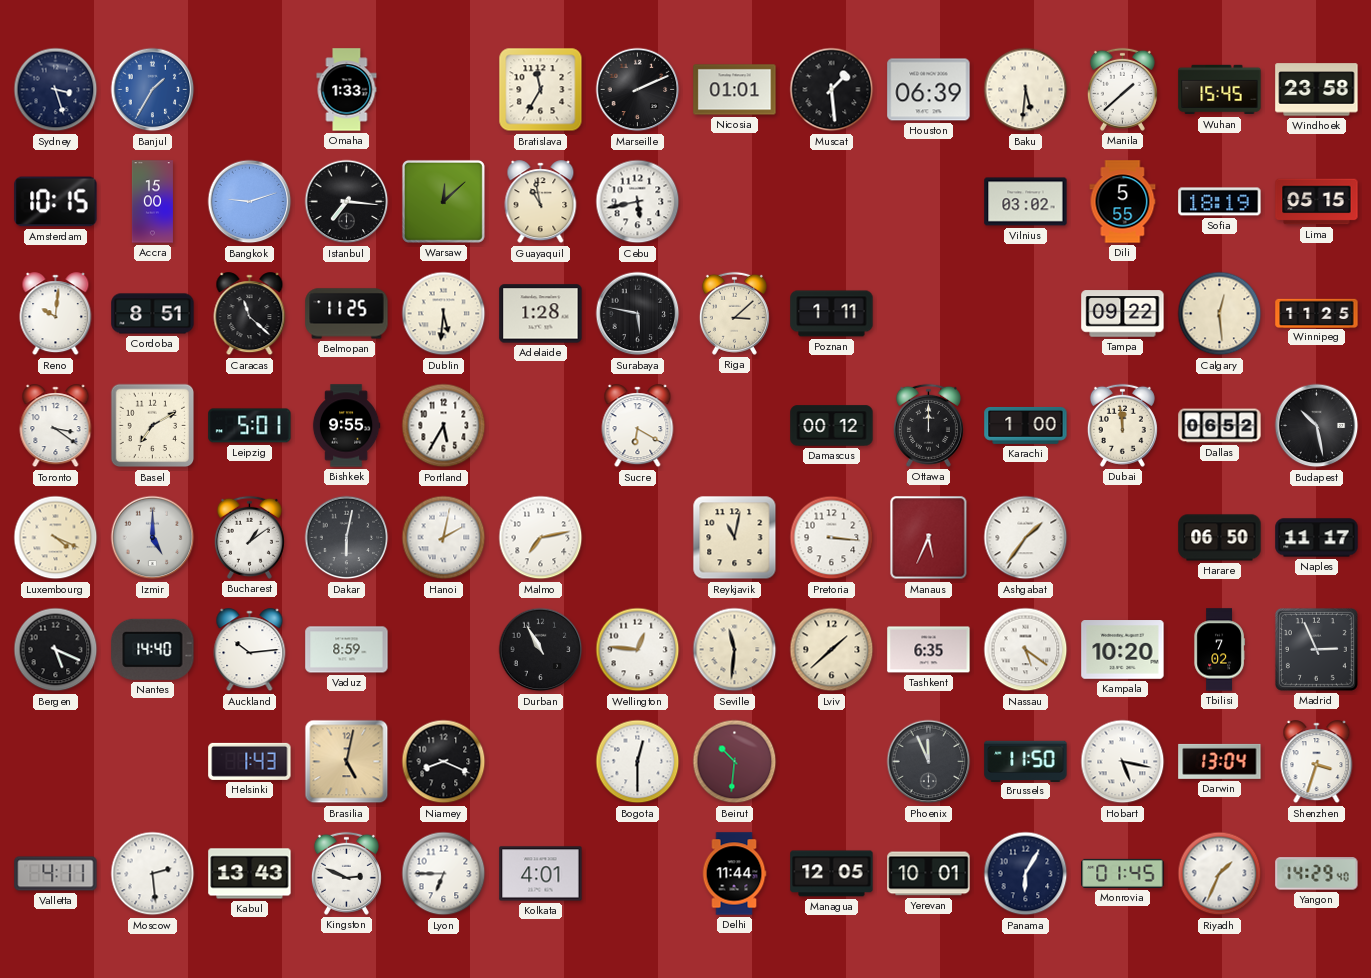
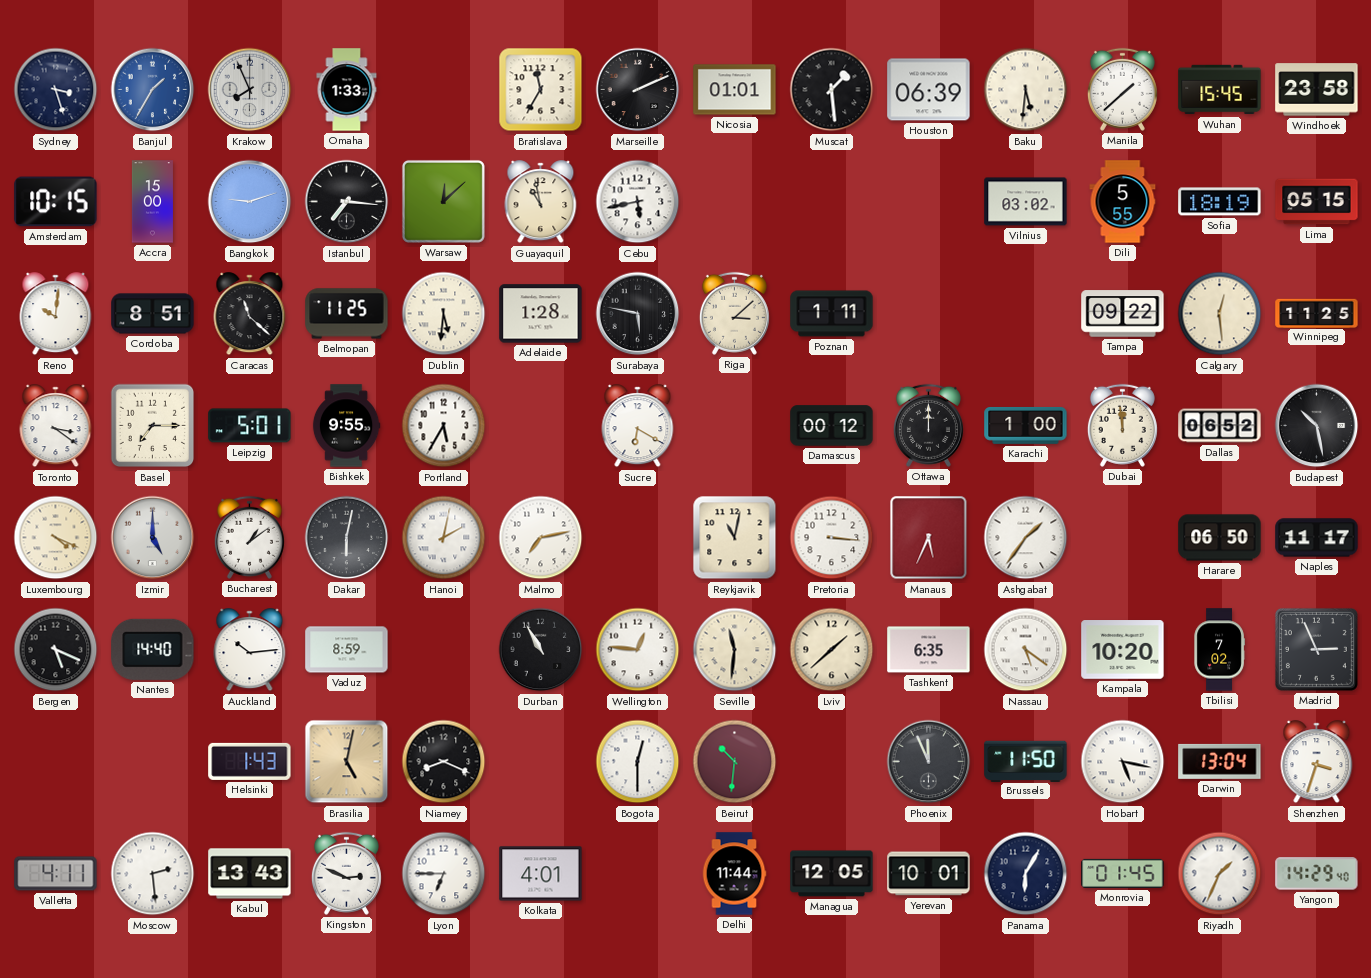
Krakow: none -> 7:56 (250, 90)
Basel: 7:10 -> 7:15 (153, 426)
